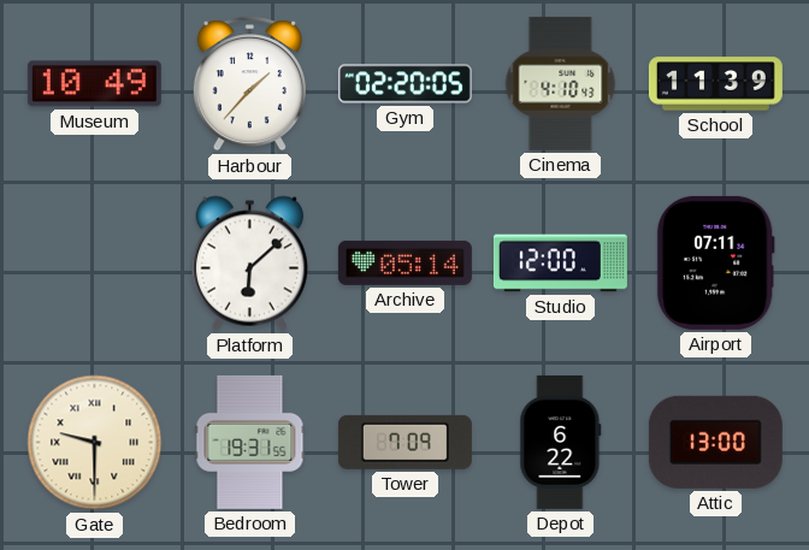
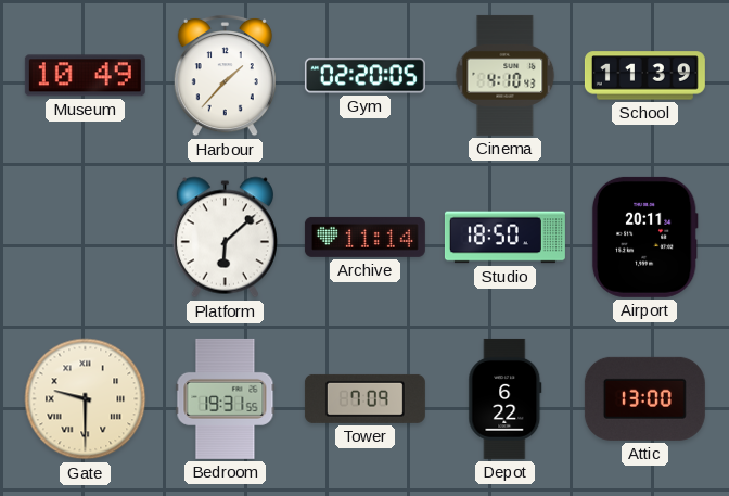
Archive: 05:14 -> 11:14 (364, 237)
Studio: 12:00 -> 18:50 (504, 238)
Airport: 07:11 -> 20:11 (644, 237)
